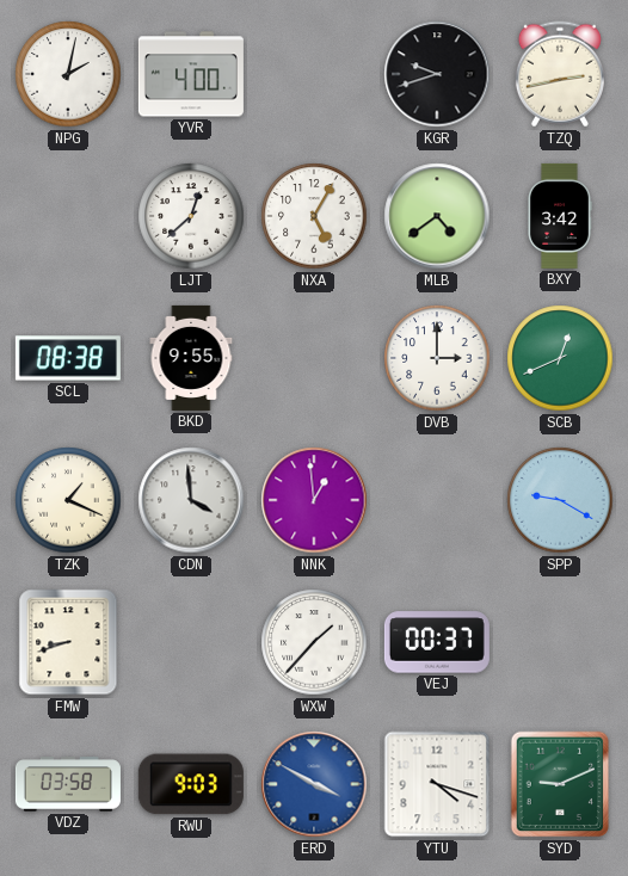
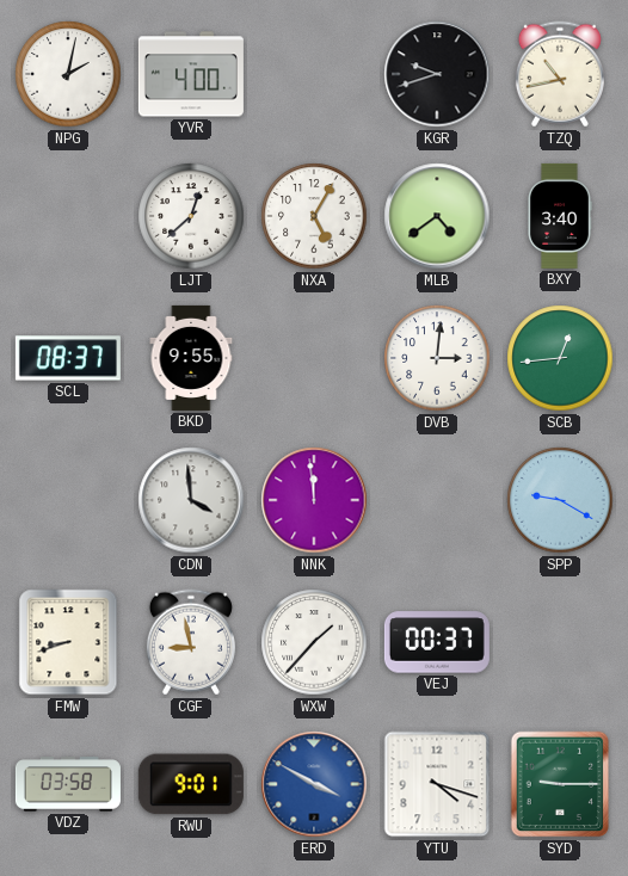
TZQ: 2:43 -> 10:43 (560, 74)
BXY: 3:42 -> 3:40 (560, 216)
SCL: 08:38 -> 08:37 (68, 358)
DVB: 3:00 -> 3:01 (437, 358)
SCB: 12:41 -> 12:44 (560, 358)
TZK: 1:19 -> none (68, 500)
NNK: 12:59 -> 11:59 (314, 500)
CGF: none -> 8:58 (191, 642)
RWU: 9:03 -> 9:01 (191, 784)
SYD: 9:11 -> 9:15 (560, 784)
